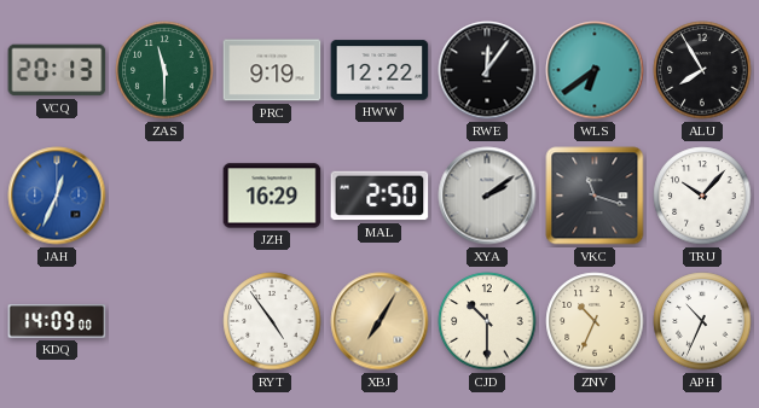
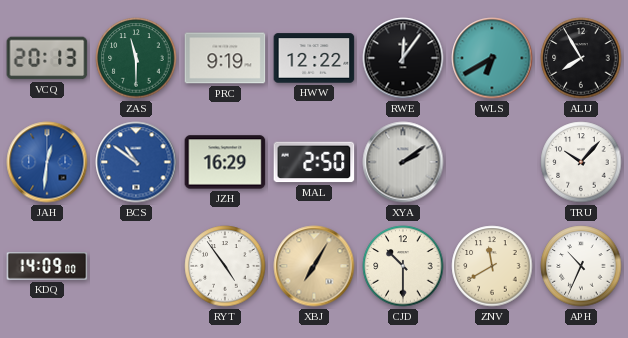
WLS: 6:39 -> 6:40 (492, 58)
JAH: 12:34 -> 12:31 (47, 162)
BCS: none -> 10:51 (136, 162)
VKC: 11:18 -> none (595, 196)
ZNV: 10:34 -> 11:40 (492, 266)
